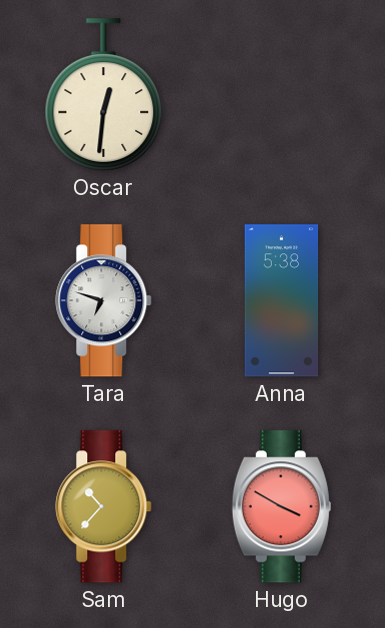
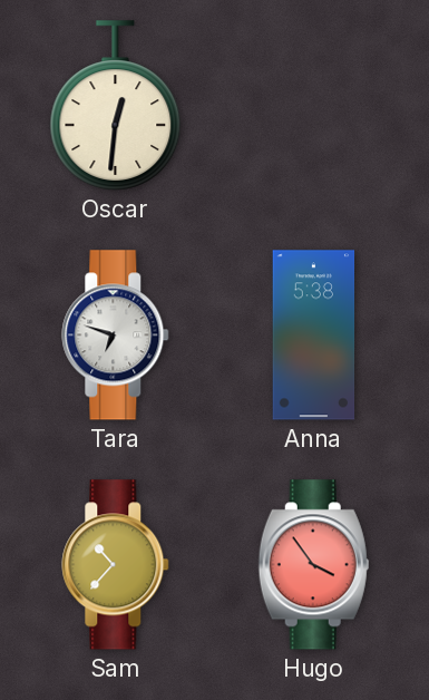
Hugo: 3:50 -> 3:54 (313, 565)
